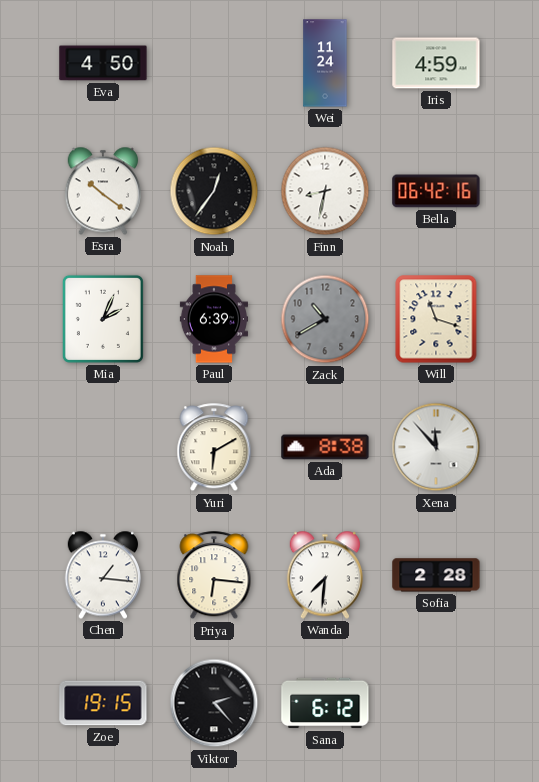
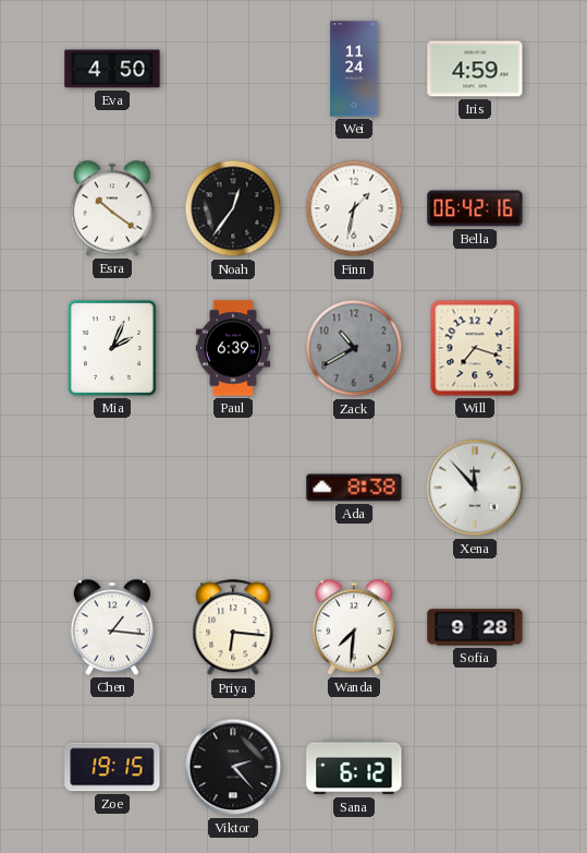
Finn: 8:32 -> 1:32 (354, 208)
Will: 11:18 -> 7:18 (475, 348)
Yuri: 6:10 -> none (214, 448)
Sofia: 2:28 -> 9:28 (475, 627)
